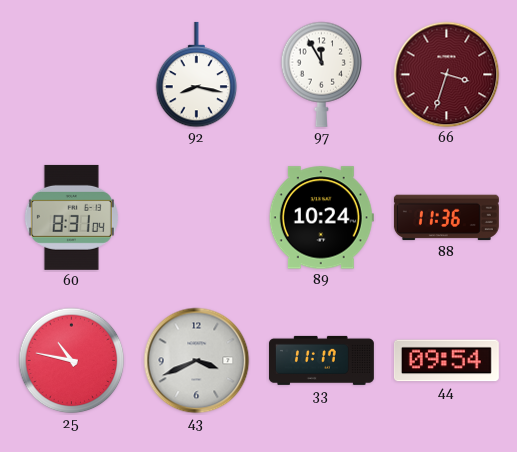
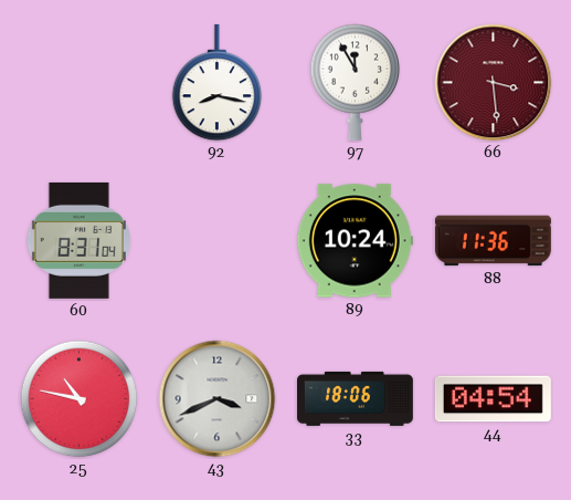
66: 3:33 -> 3:29 (494, 83)
33: 11:17 -> 18:06 (355, 398)
44: 09:54 -> 04:54 (493, 399)
